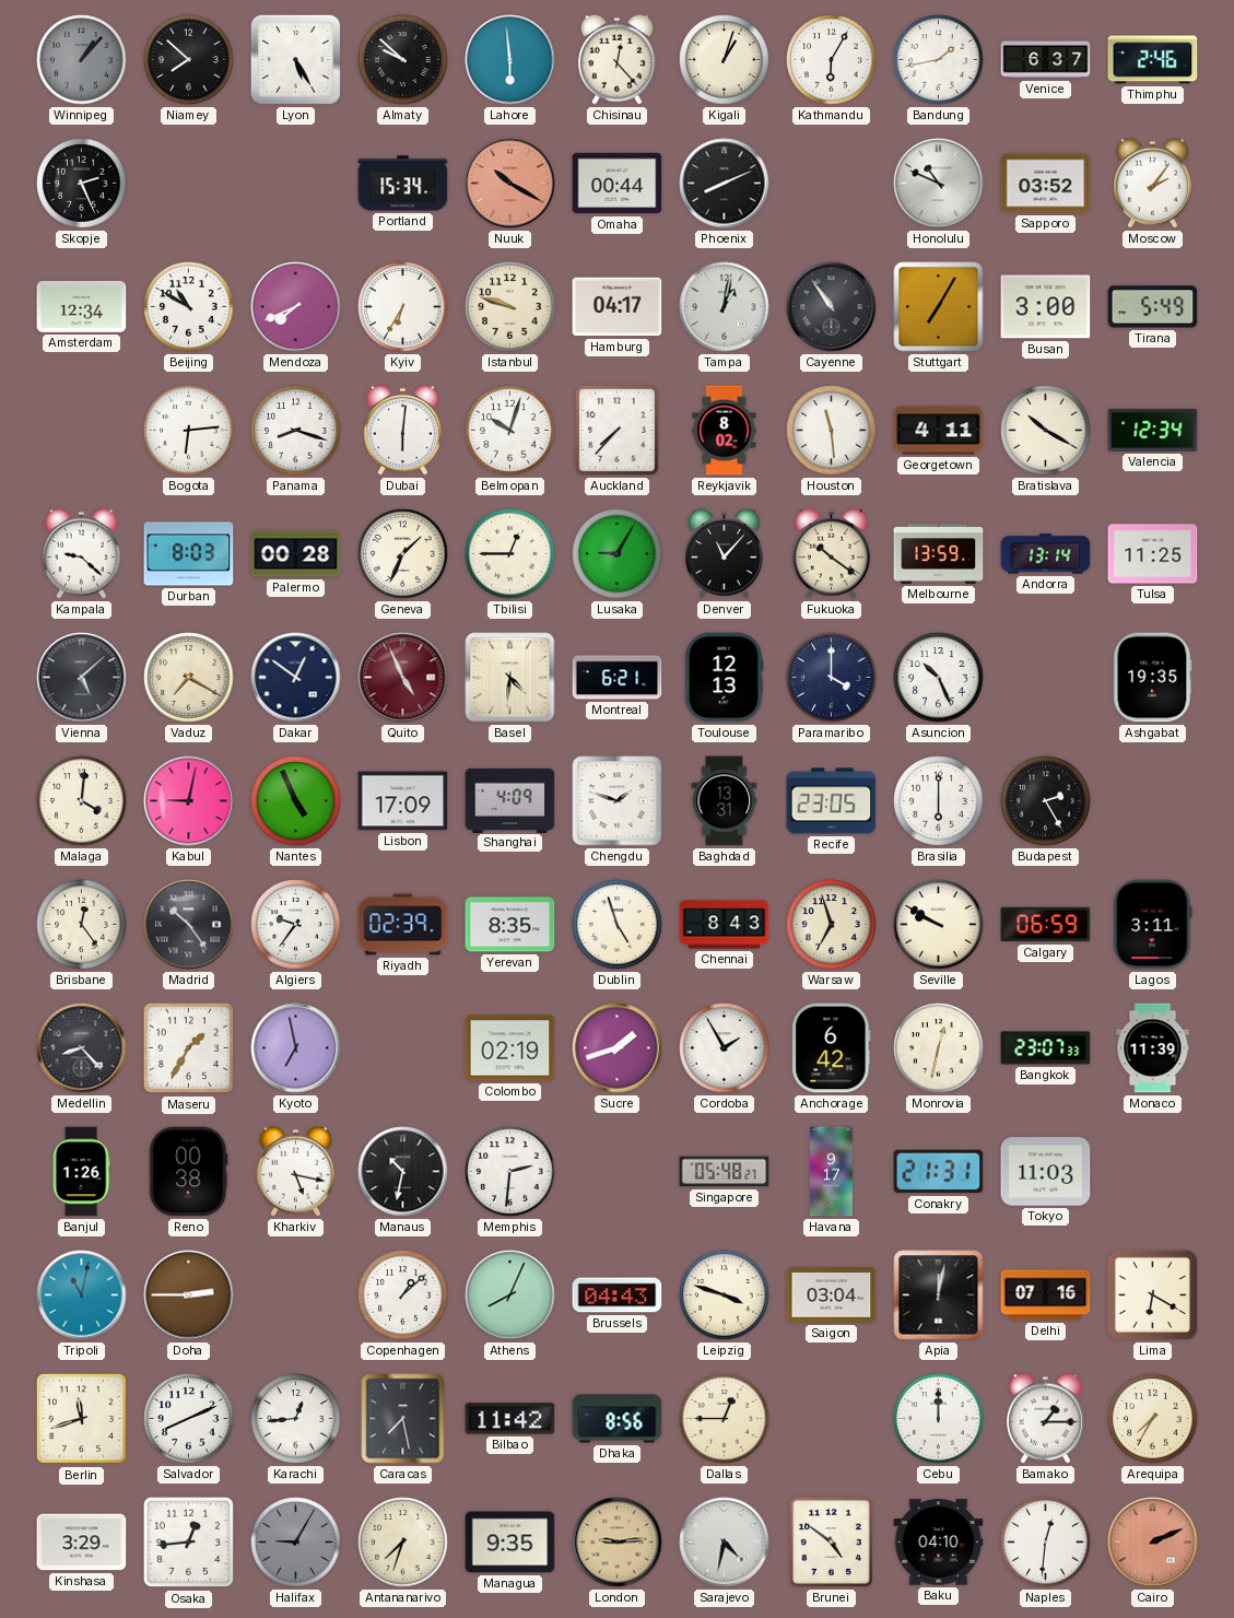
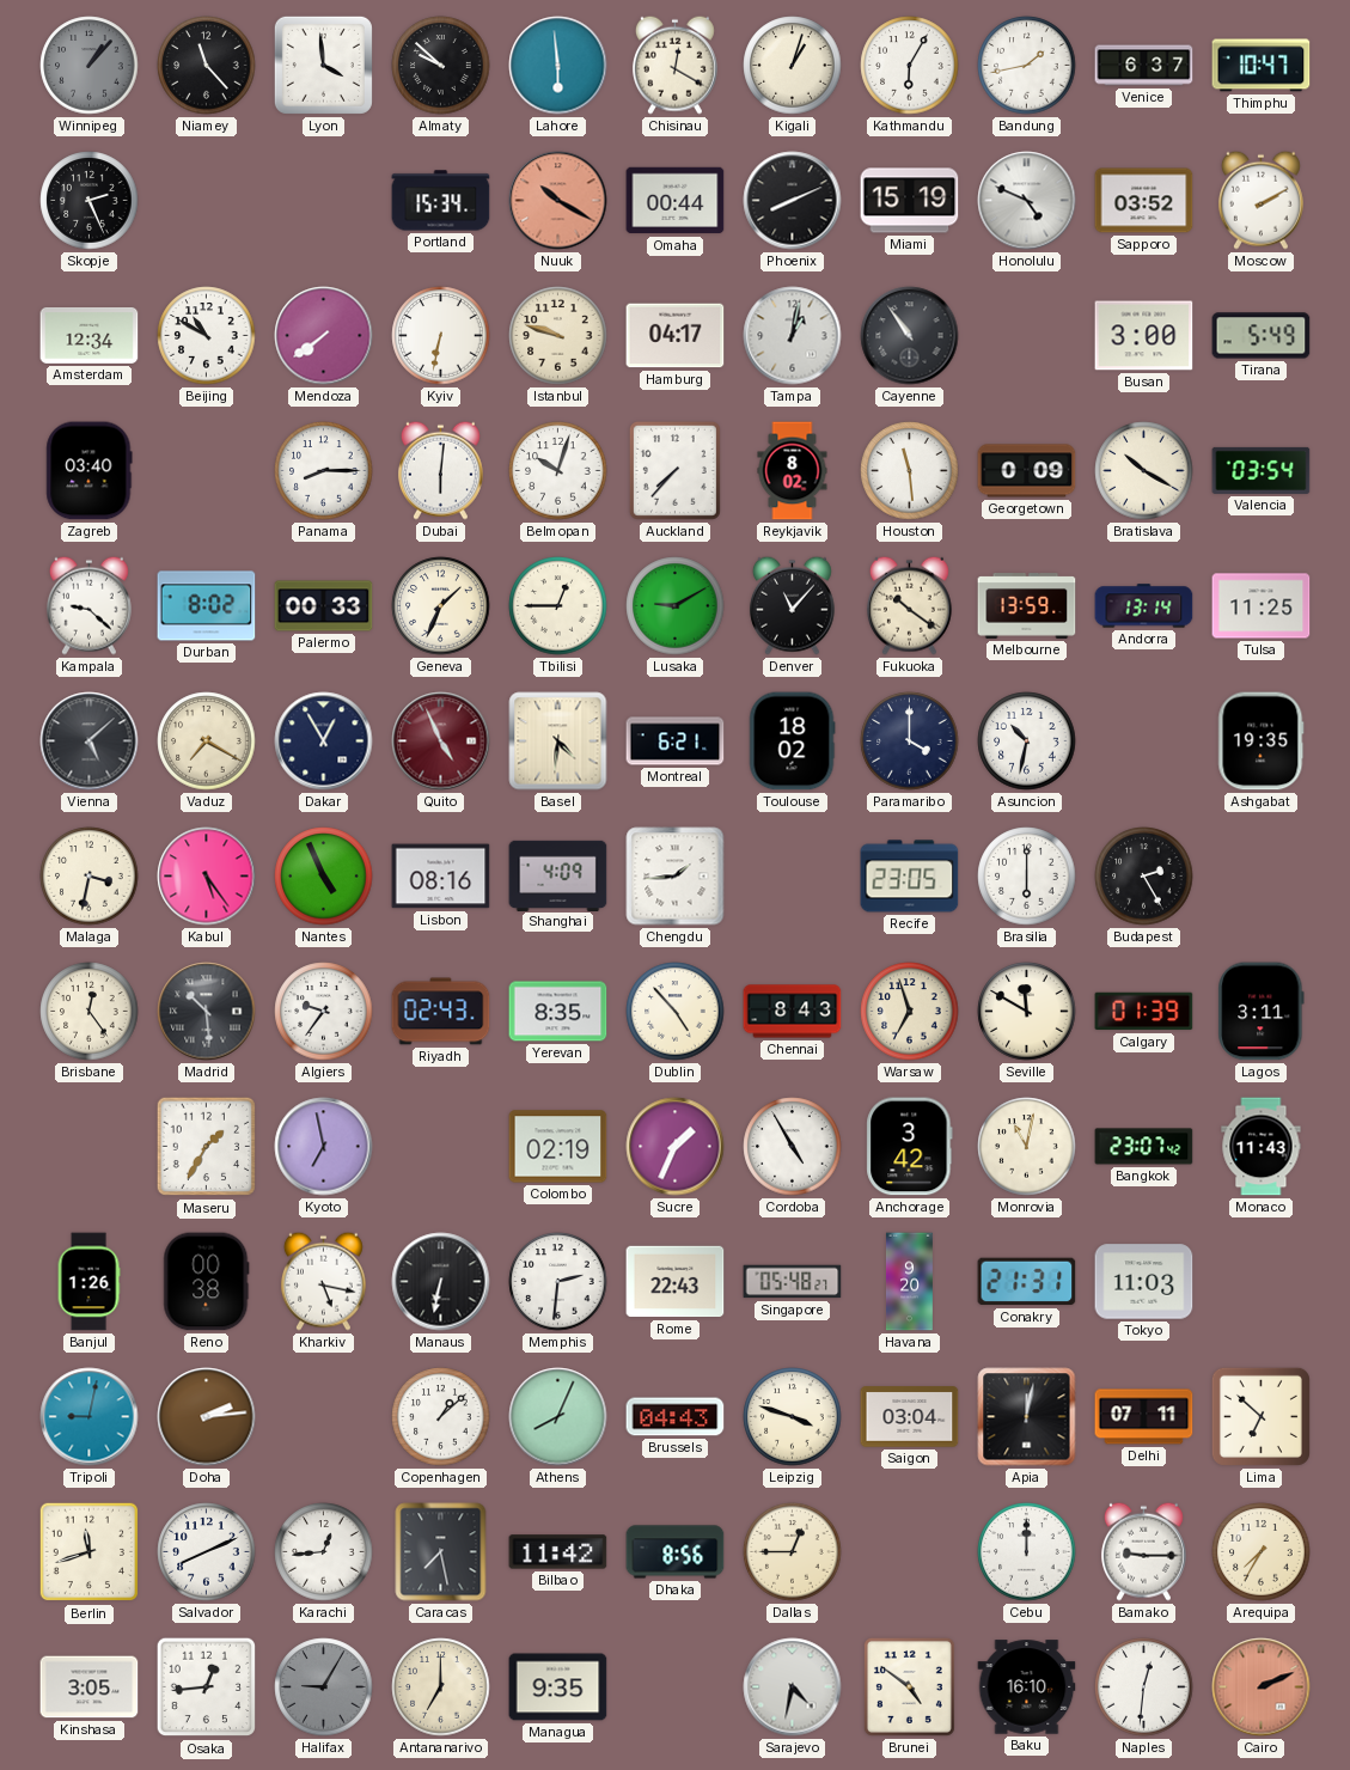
Niamey: 7:52 -> 11:23 (207, 66)
Lyon: 5:25 -> 3:59 (323, 65)
Chisinau: 12:23 -> 12:20 (674, 65)
Thimphu: 2:46 -> 10:47 (1262, 66)
Miami: none -> 15:19 (910, 201)
Honolulu: 10:49 -> 4:49 (1027, 201)
Moscow: 2:06 -> 2:10 (1260, 200)
Mendoza: 7:41 -> 7:39 (324, 336)
Kyiv: 6:35 -> 6:32 (441, 336)
Stuttgart: 7:05 -> none (939, 307)
Zagreb: none -> 03:40 (90, 471)
Bogota: 6:14 -> none (189, 431)
Panama: 8:18 -> 8:15 (324, 471)
Georgetown: 4:11 -> 0:09 (1027, 471)
Valencia: 12:34 -> 03:54 (1262, 470)
Durban: 8:03 -> 8:02 (207, 606)
Palermo: 00:28 -> 00:33 (324, 606)
Lusaka: 9:05 -> 9:10 (676, 606)
Dakar: 12:51 -> 12:55 (324, 741)
Toulouse: 12:13 -> 18:02 (792, 741)
Asuncion: 10:26 -> 10:32 (1027, 741)
Malaga: 4:01 -> 3:32 (90, 877)
Kabul: 9:02 -> 5:24 (207, 877)
Lisbon: 17:09 -> 08:16 (441, 877)
Chengdu: 1:48 -> 1:44 (676, 877)
Baghdad: 13:31 -> none (725, 801)
Madrid: 10:24 -> 10:29 (207, 1012)
Riyadh: 02:39 -> 02:43 (441, 1012)
Dublin: 4:57 -> 4:53 (676, 1012)
Seville: 9:50 -> 11:50 (1027, 1012)
Calgary: 06:59 -> 01:39 (1144, 1012)
Medellin: 8:23 -> none (82, 1048)
Sucre: 1:42 -> 1:34 (676, 1147)
Cordoba: 1:55 -> 4:55 (793, 1147)
Anchorage: 6:42 -> 3:42 (910, 1147)
Monrovia: 12:32 -> 11:02 (1027, 1147)
Bangkok: 23:07:33 -> 23:07:42 (1144, 1147)
Monaco: 11:39 -> 11:43 (1262, 1147)
Manaus: 10:32 -> 6:32 (441, 1282)
Rome: none -> 22:43 (676, 1282)
Havana: 9:17 -> 9:20 (910, 1282)
Tripoli: 11:02 -> 9:02 (90, 1417)
Doha: 2:45 -> 2:14 (207, 1417)
Delhi: 07:16 -> 07:11 (1144, 1417)
Lima: 6:20 -> 6:52 (1260, 1416)
Bamako: 1:15 -> 9:15 (1143, 1551)
Kinshasa: 3:29 -> 3:05 (90, 1687)
Antananarivo: 7:33 -> 7:00 (441, 1687)
London: 9:14 -> none (618, 1543)
Baku: 04:10 -> 16:10 (1027, 1687)
